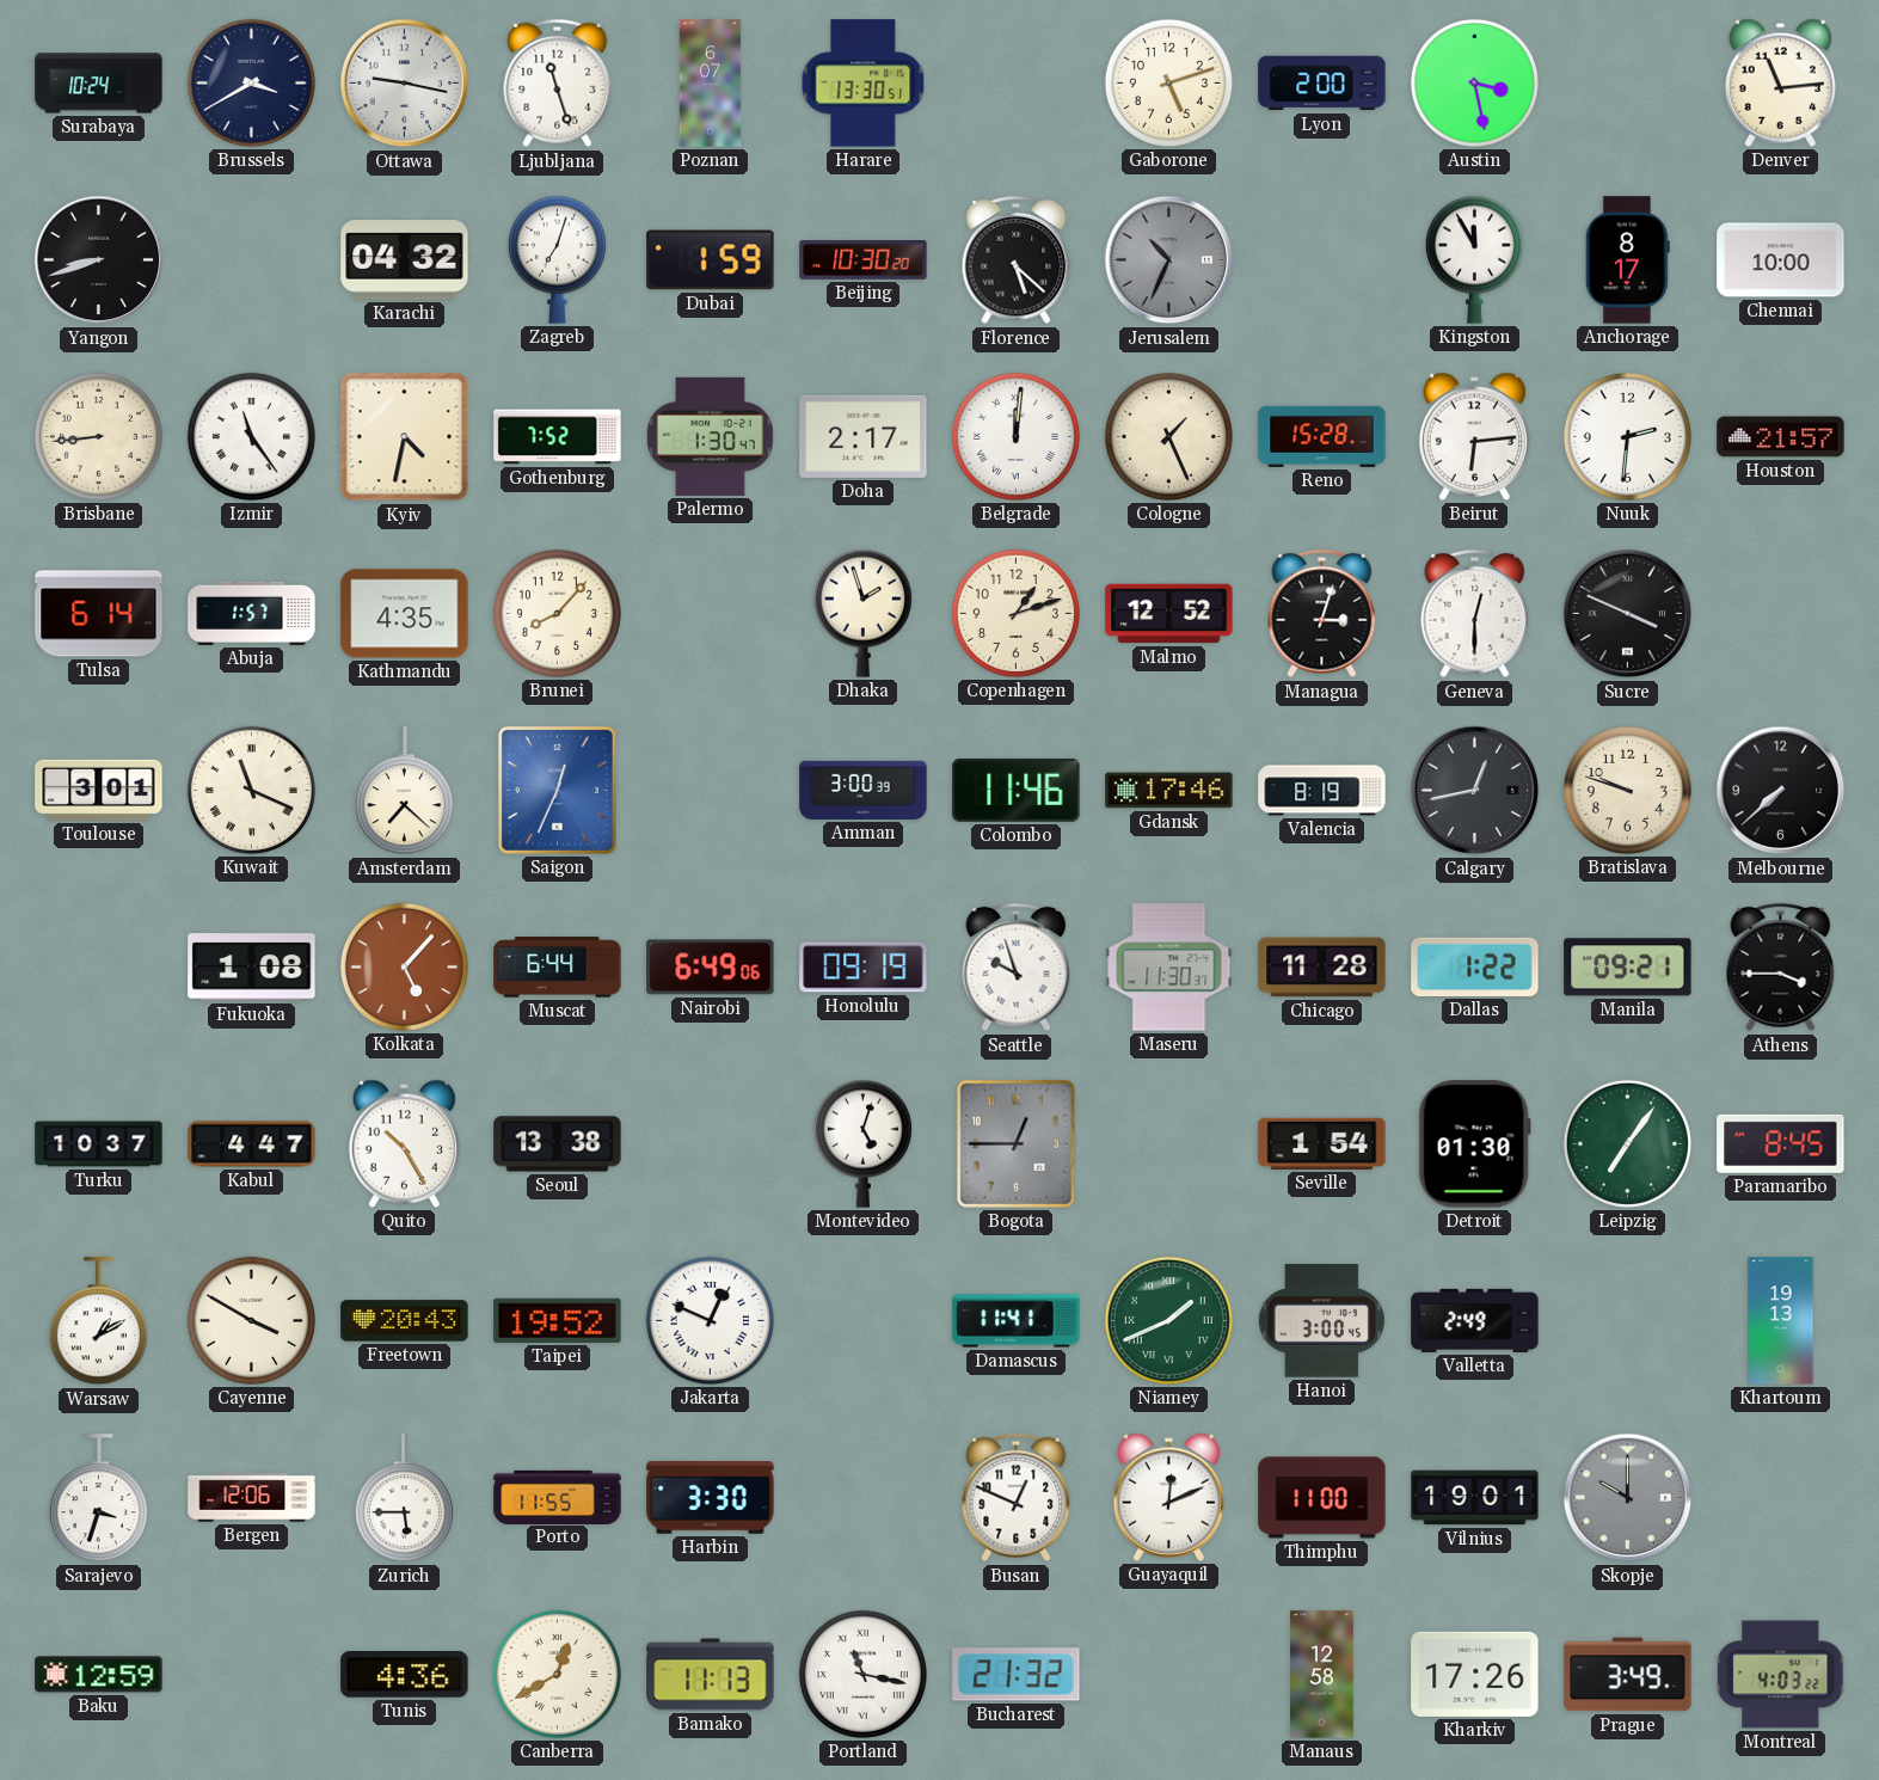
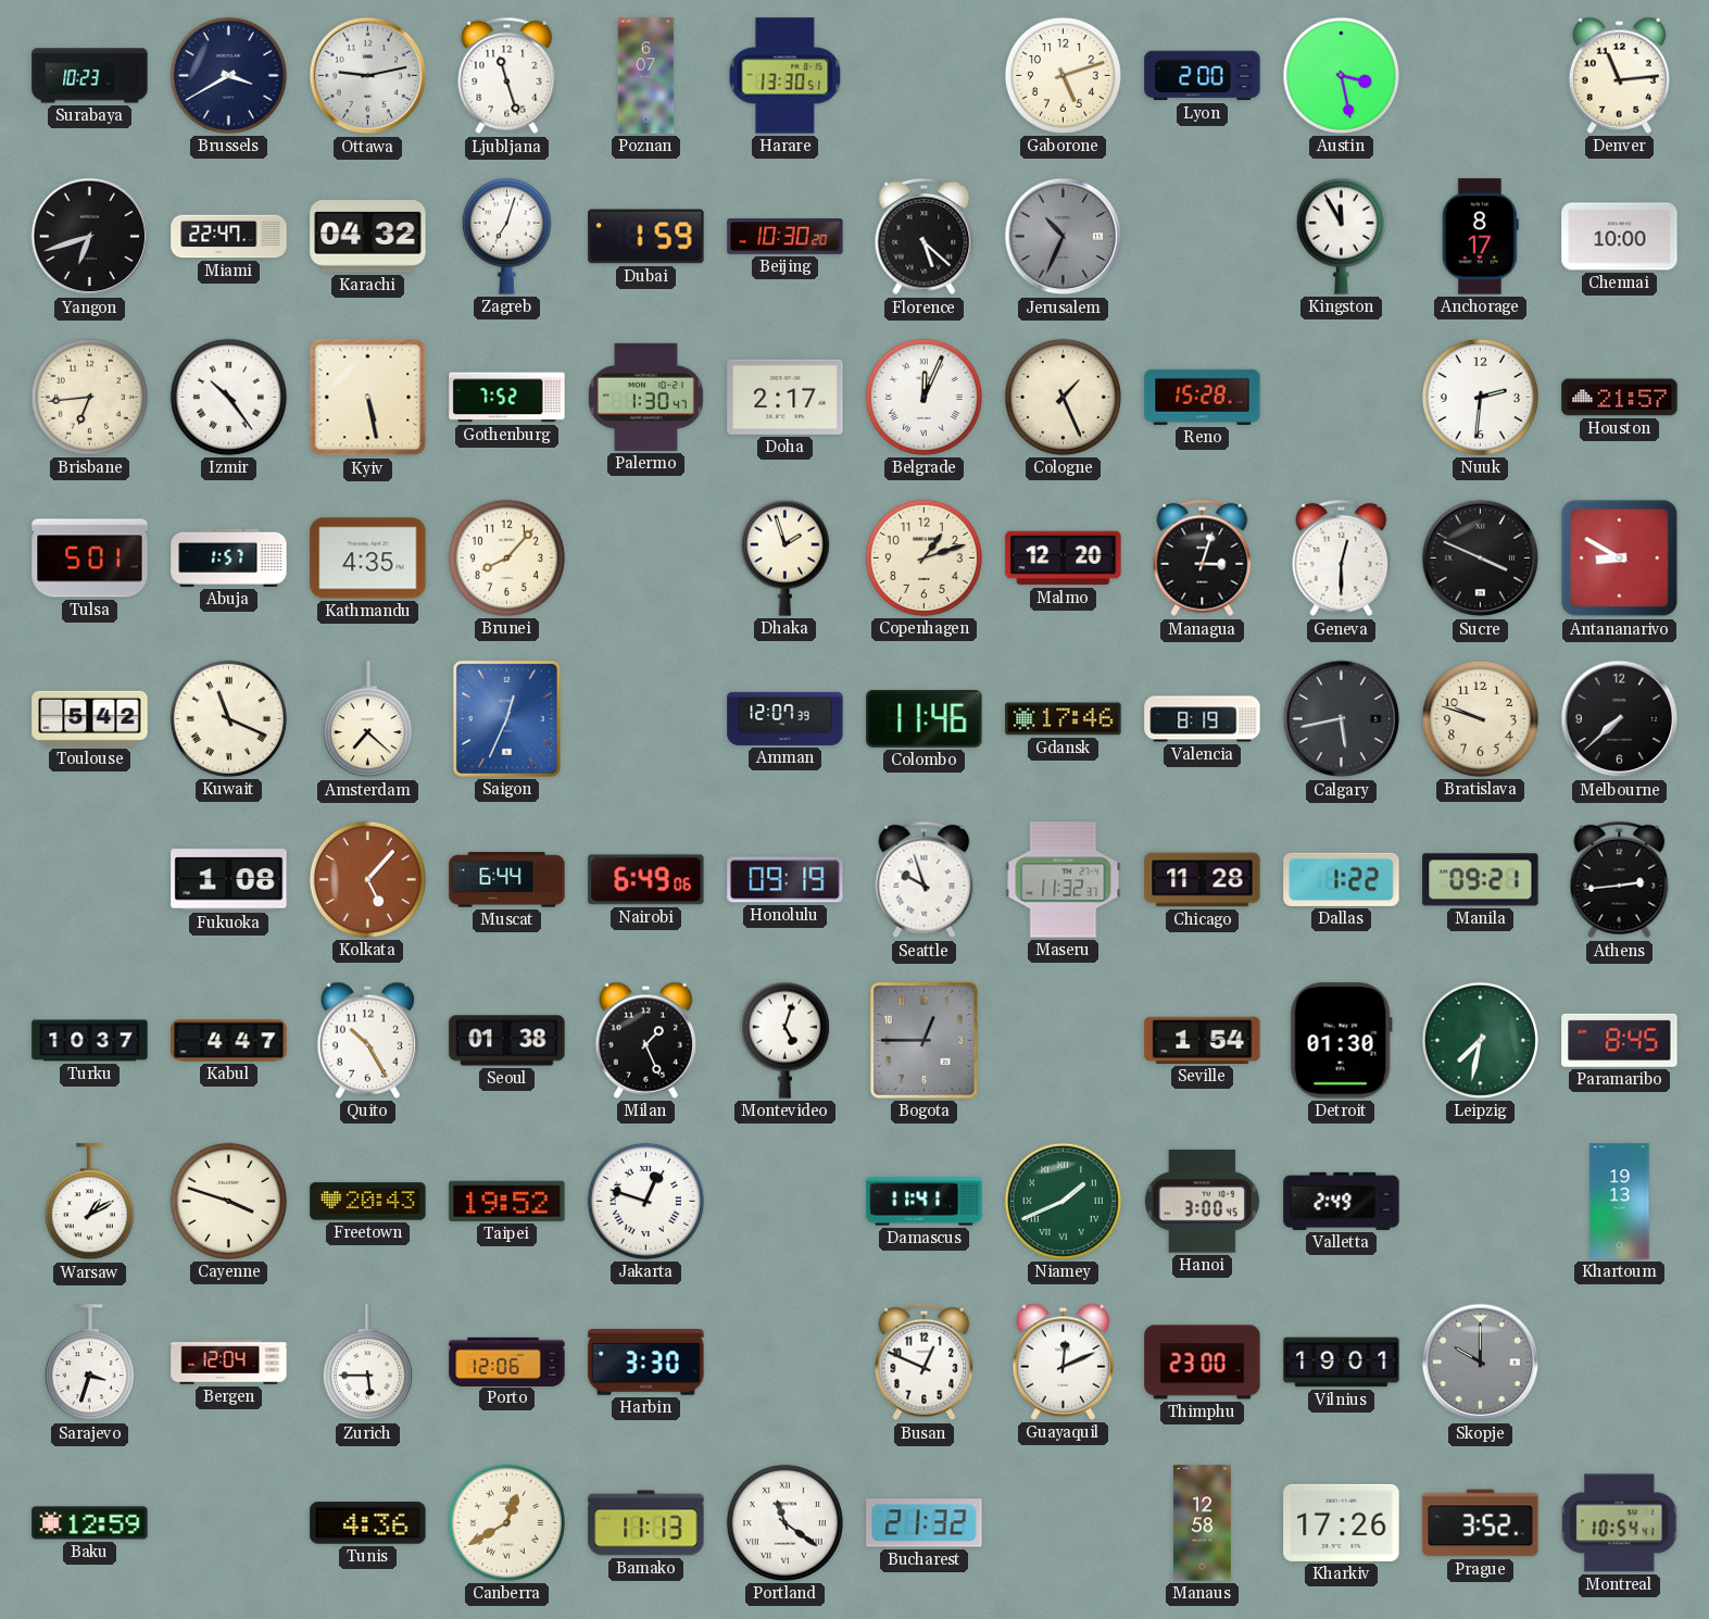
Surabaya: 10:24 -> 10:23 (90, 76)
Ottawa: 9:17 -> 9:13 (368, 76)
Yangon: 8:42 -> 6:42 (90, 237)
Miami: none -> 22:47 (229, 237)
Brisbane: 8:44 -> 6:44 (89, 397)
Izmir: 11:24 -> 10:24 (228, 397)
Kyiv: 4:32 -> 5:28 (368, 398)
Belgrade: 12:01 -> 12:04 (923, 397)
Beirut: 6:14 -> none (1474, 436)
Tulsa: 6:14 -> 5:01 (90, 559)
Malmo: 12:52 -> 12:20 (1064, 559)
Antananarivo: none -> 8:50 (1620, 559)
Toulouse: 3:01 -> 5:42 (90, 718)
Amman: 3:00 -> 12:07 (786, 718)
Calgary: 12:43 -> 5:43 (1342, 719)
Maseru: 11:30 -> 11:32 (1064, 880)
Athens: 3:45 -> 2:44 (1620, 880)
Seoul: 13:38 -> 01:38 (507, 1041)
Milan: none -> 1:26 (645, 1040)
Leipzig: 7:06 -> 7:32 (1480, 1040)
Cayenne: 3:50 -> 3:48 (228, 1201)
Jakarta: 12:49 -> 12:48 (645, 1201)
Bergen: 12:06 -> 12:04 (229, 1363)
Porto: 11:55 -> 12:06 (507, 1361)
Thimphu: 11:00 -> 23:00 (1203, 1363)
Portland: 11:17 -> 11:21 (784, 1522)
Prague: 3:49 -> 3:52 (1481, 1523)
Montreal: 4:03 -> 10:54 (1620, 1523)
